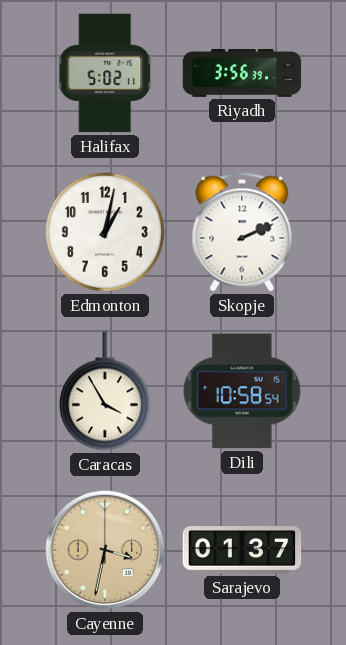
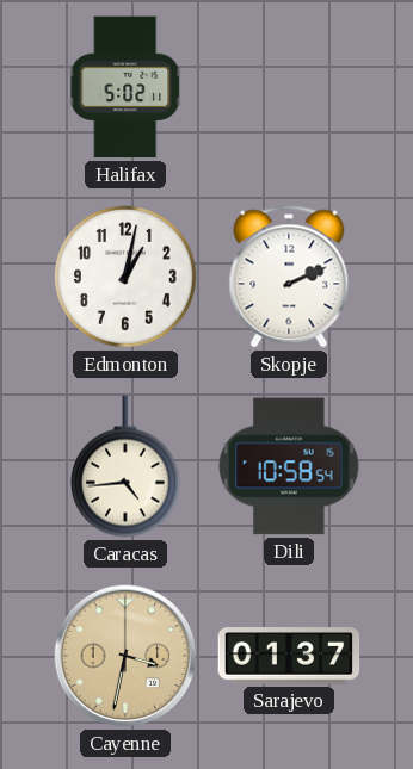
Riyadh: 3:56 -> none (242, 74)
Caracas: 3:55 -> 4:44 (125, 466)
